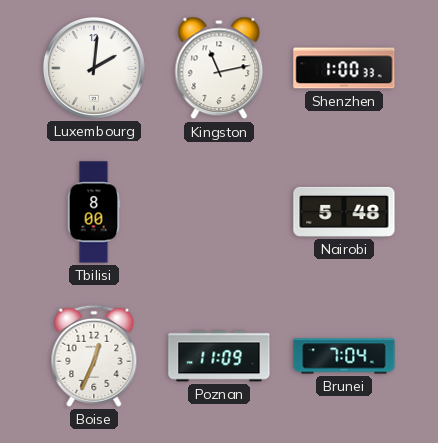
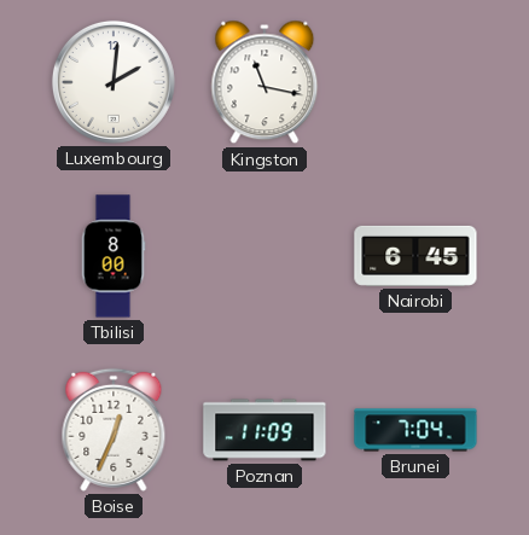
Kingston: 11:13 -> 11:17 (264, 82)
Shenzhen: 1:00 -> none (344, 68)
Nairobi: 5:48 -> 6:45 (415, 256)
